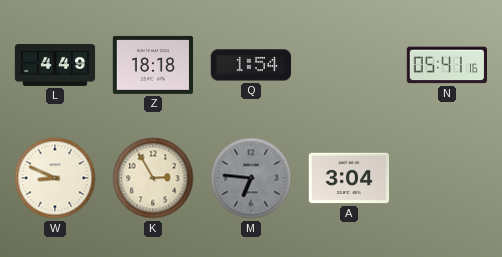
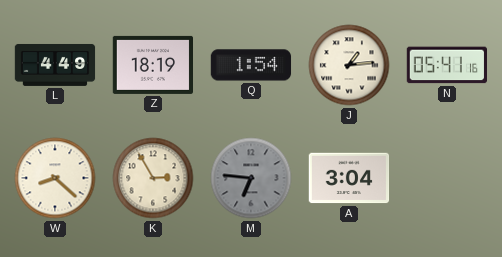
Z: 18:18 -> 18:19 (153, 65)
J: none -> 1:14 (349, 65)
W: 8:49 -> 8:22 (55, 178)
